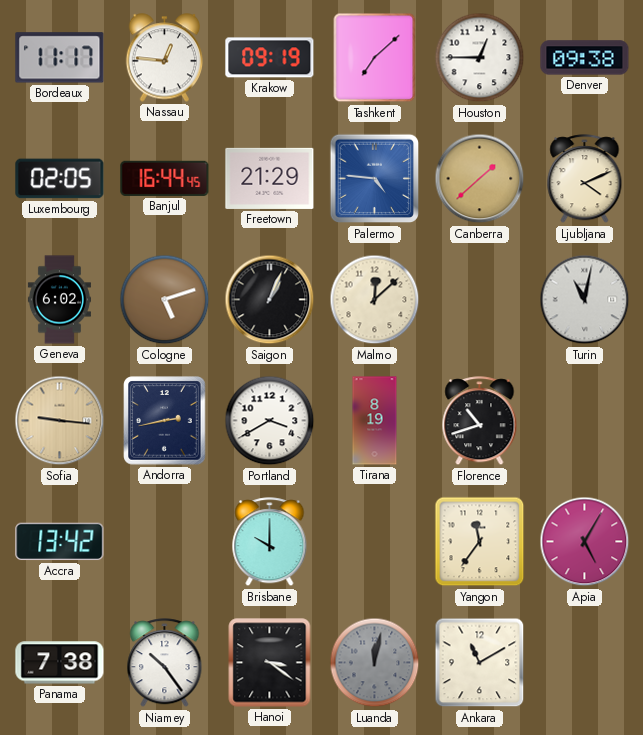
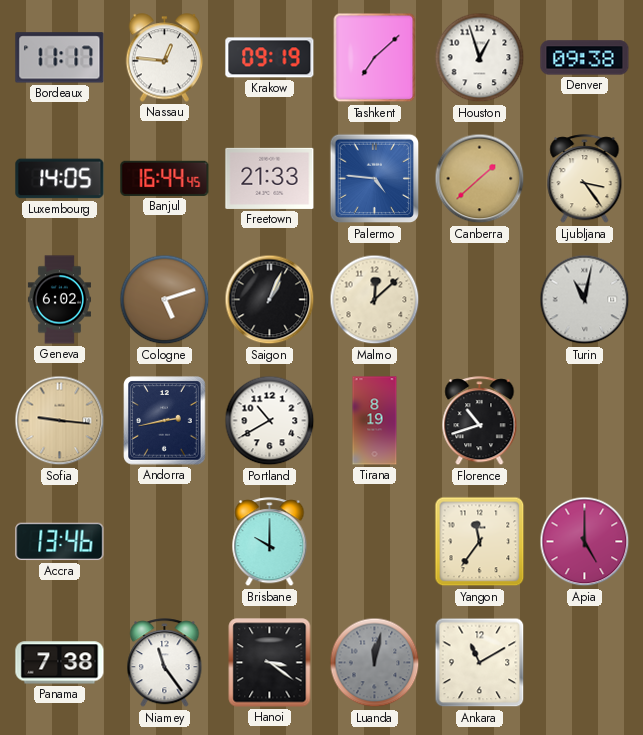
Houston: 12:45 -> 12:57 (480, 58)
Luxembourg: 02:05 -> 14:05 (60, 179)
Freetown: 21:29 -> 21:33 (270, 178)
Ljubljana: 4:11 -> 3:24 (585, 179)
Portland: 3:40 -> 10:40 (270, 421)
Accra: 13:42 -> 13:46 (60, 542)
Apia: 5:05 -> 5:00 (585, 542)
Niamey: 10:24 -> 11:24 (165, 663)
